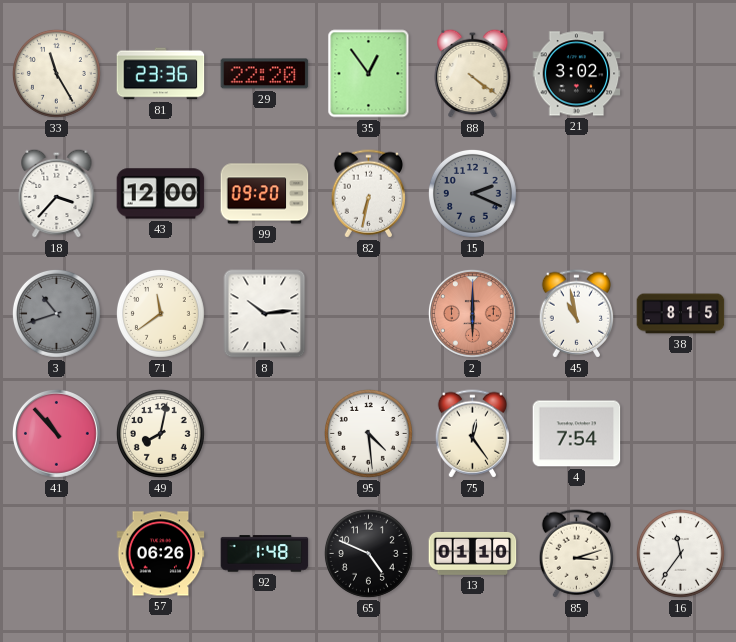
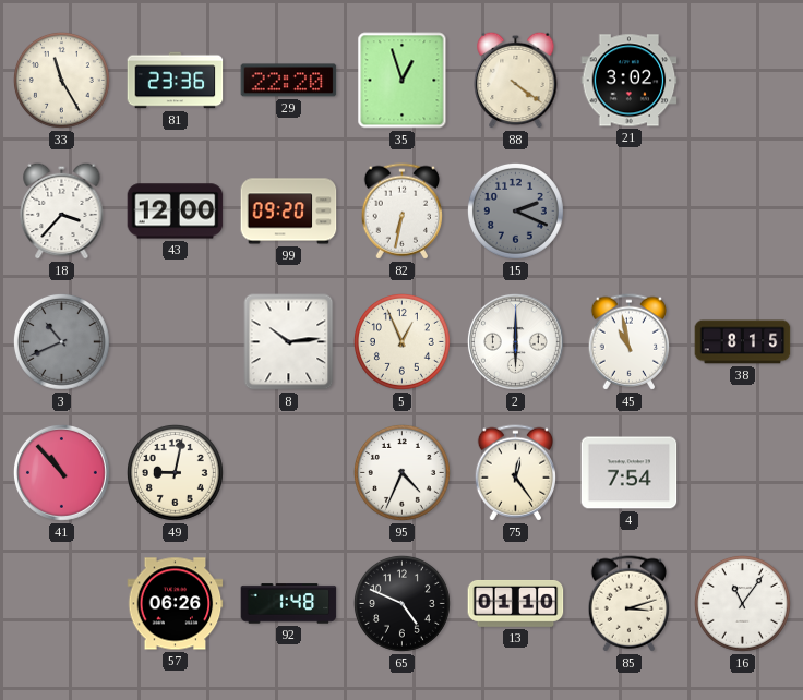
35: 12:54 -> 12:57 (403, 81)
3: 10:42 -> 10:41 (61, 341)
71: 11:39 -> none (160, 313)
5: none -> 12:56 (401, 341)
2 dial: salmon -> white (515, 341)
49: 8:02 -> 9:02 (175, 472)
95: 4:29 -> 4:34 (401, 472)
16: 11:36 -> 11:06 (742, 603)
